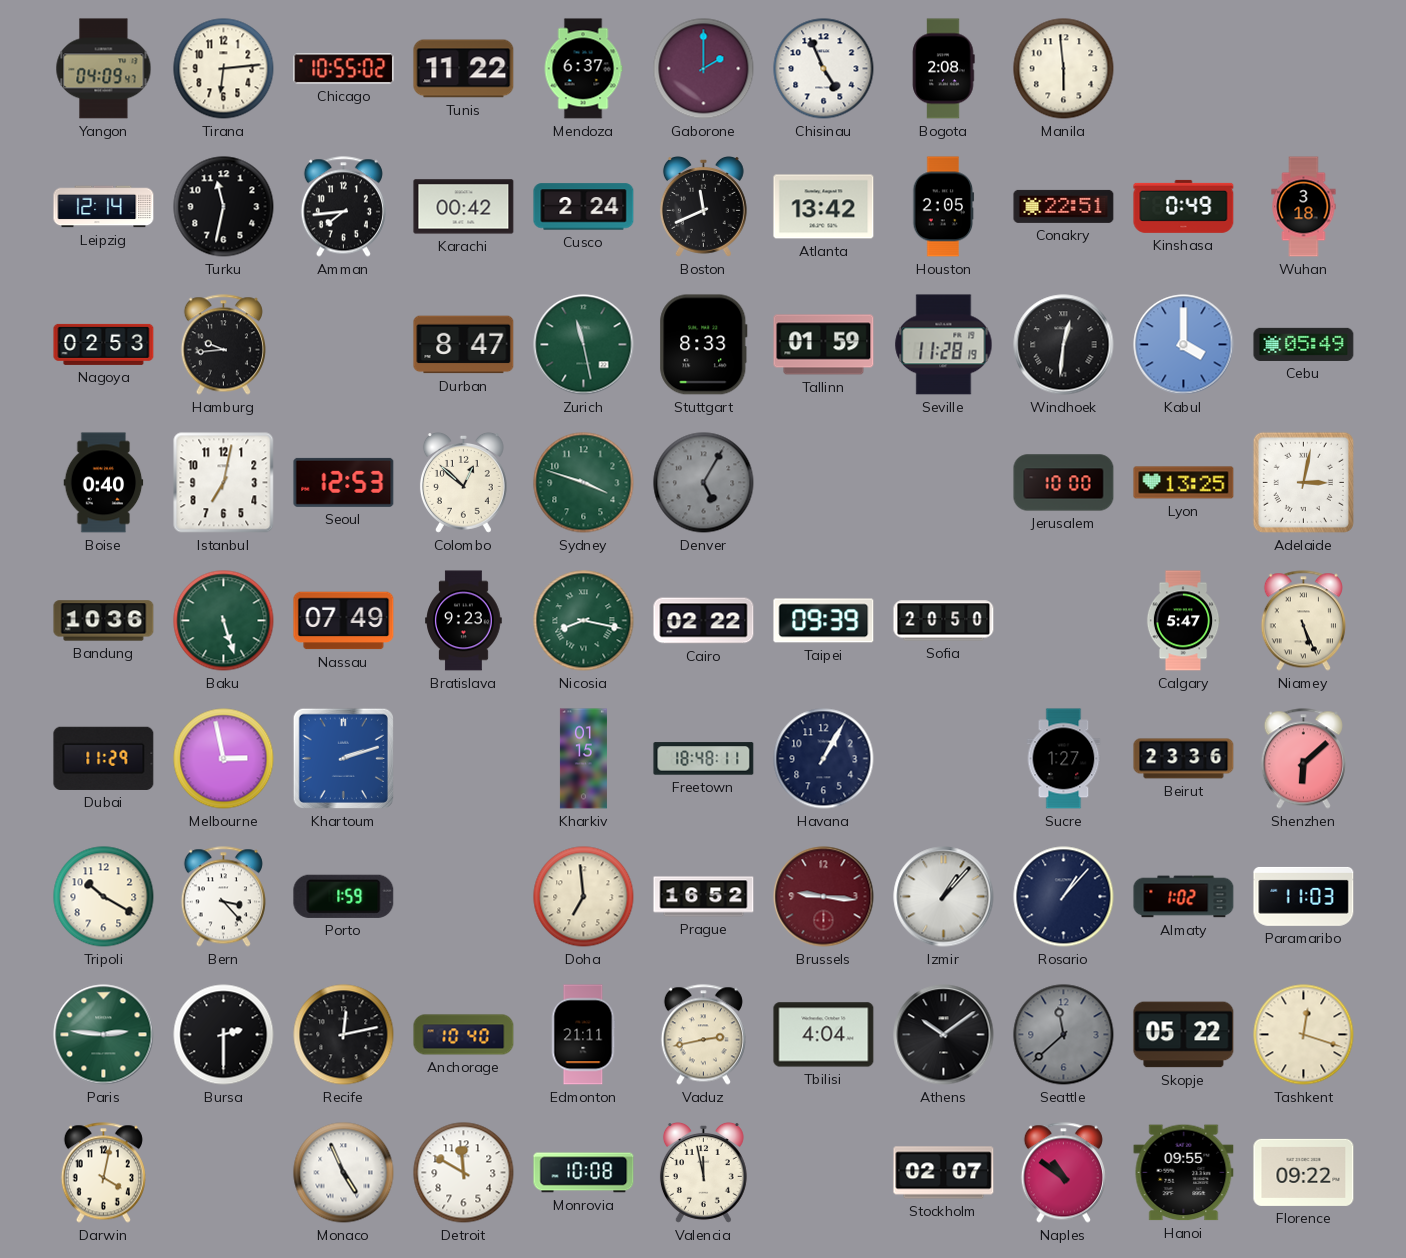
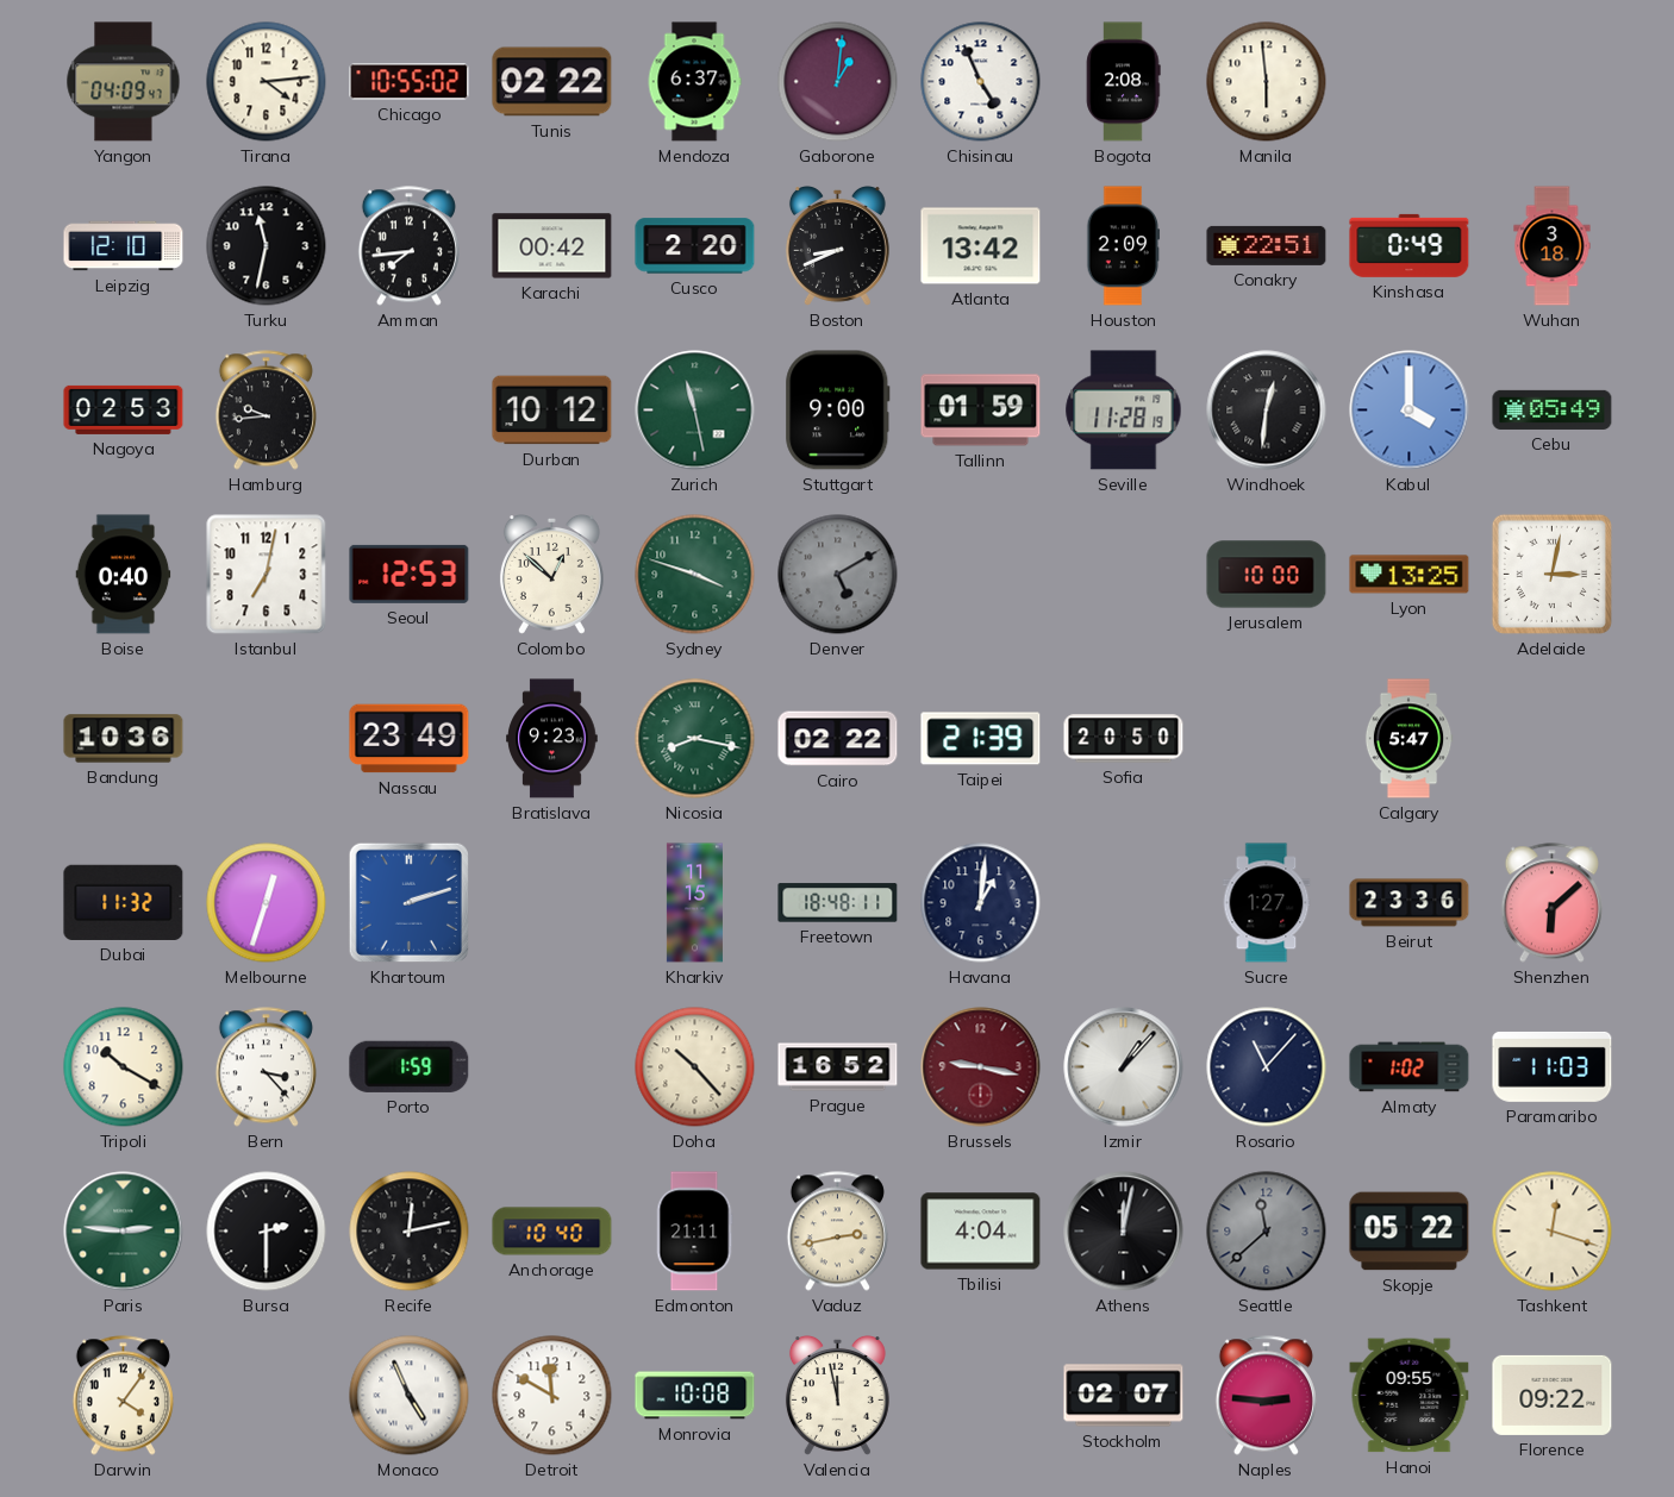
Tirana: 6:14 -> 4:14 (267, 82)
Tunis: 11:22 -> 02:22 (552, 82)
Gaborone: 2:00 -> 1:01 (838, 82)
Leipzig: 12:14 -> 12:10 (124, 246)
Cusco: 2:24 -> 2:20 (695, 246)
Boston: 11:41 -> 8:41 (837, 246)
Houston: 2:05 -> 2:09 (1124, 246)
Durban: 8:47 -> 10:12 (552, 411)
Stuttgart: 8:33 -> 9:00 (838, 411)
Denver: 5:05 -> 5:10 (838, 575)
Baku: 5:27 -> none (224, 621)
Nassau: 07:49 -> 23:49 (410, 739)
Taipei: 09:39 -> 21:39 (981, 739)
Niamey: 5:26 -> none (1303, 621)
Dubai: 11:29 -> 11:32 (124, 902)
Melbourne: 2:58 -> 12:33 (267, 903)
Kharkiv: 01:15 -> 11:15 (694, 903)
Havana: 1:05 -> 1:01 (981, 903)
Doha: 6:59 -> 10:23 (695, 1067)
Brussels: 9:16 -> 9:17 (981, 1067)
Rosario: 1:07 -> 11:07 (1267, 1067)
Athens: 10:09 -> 12:02 (1124, 1232)
Darwin: 4:02 -> 4:06 (123, 1396)
Naples: 10:51 -> 2:46 (1266, 1396)
